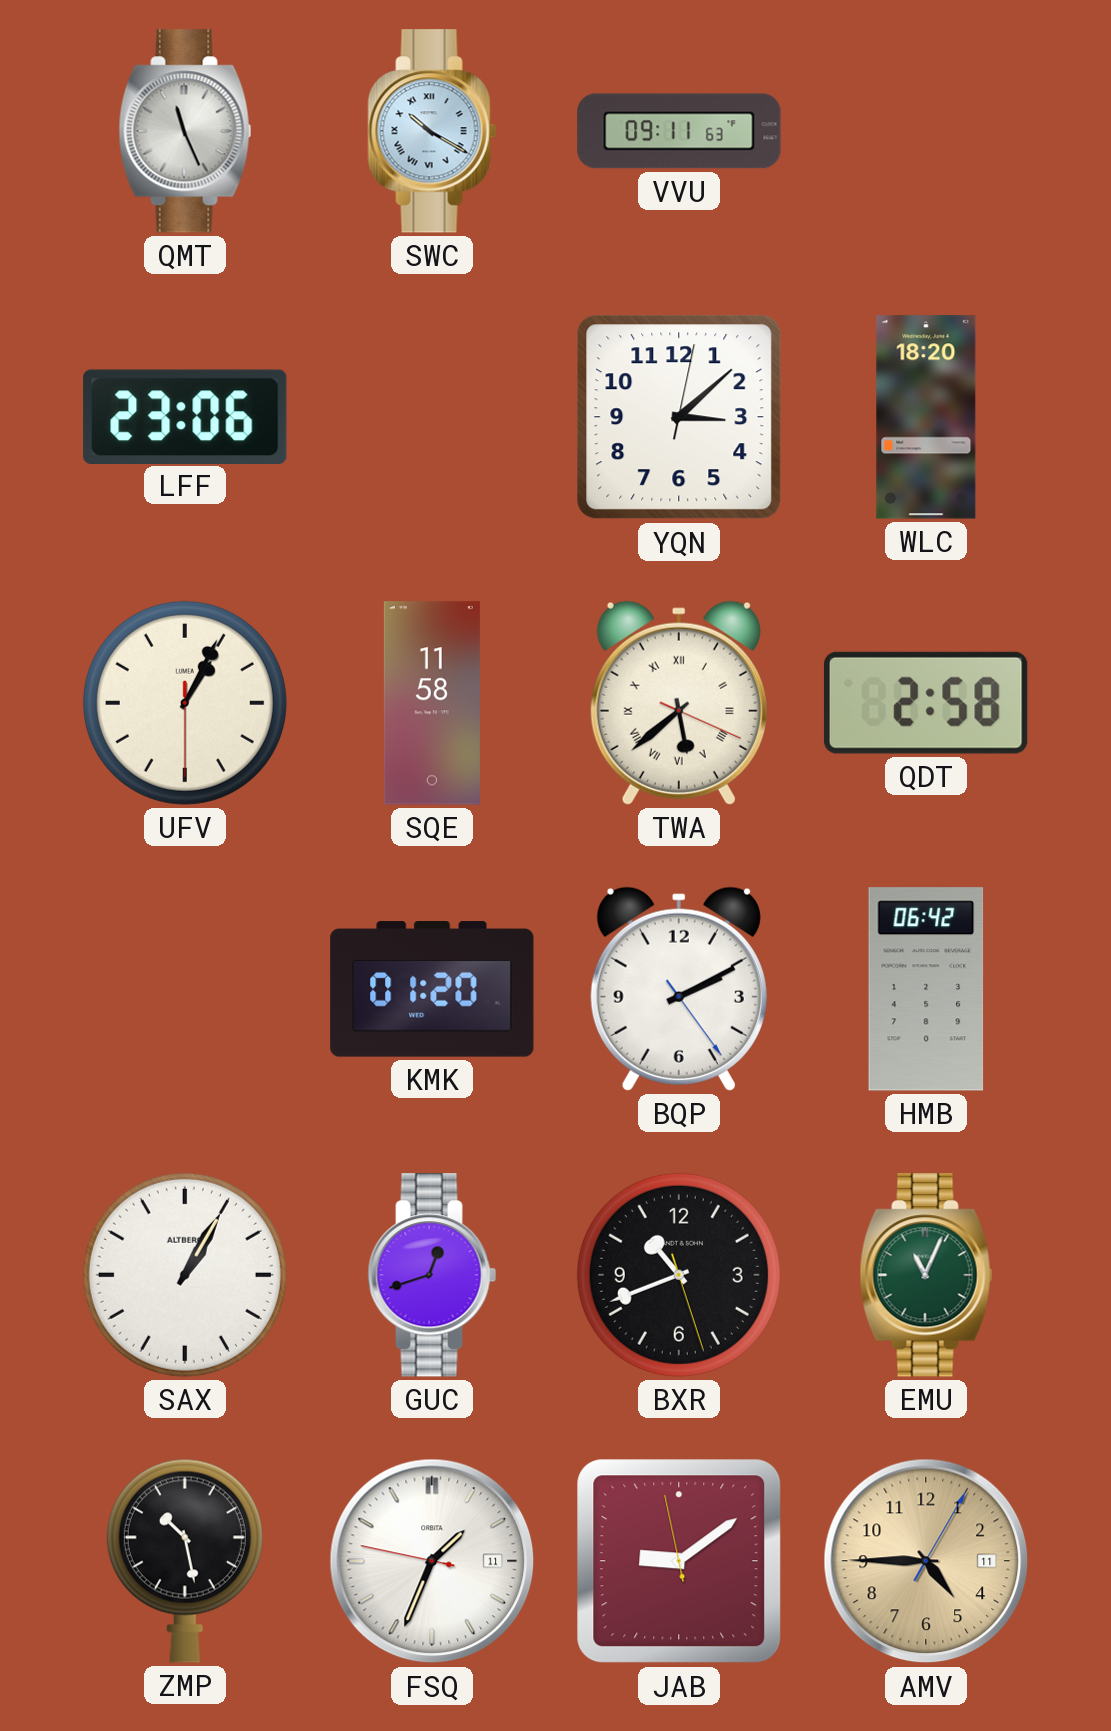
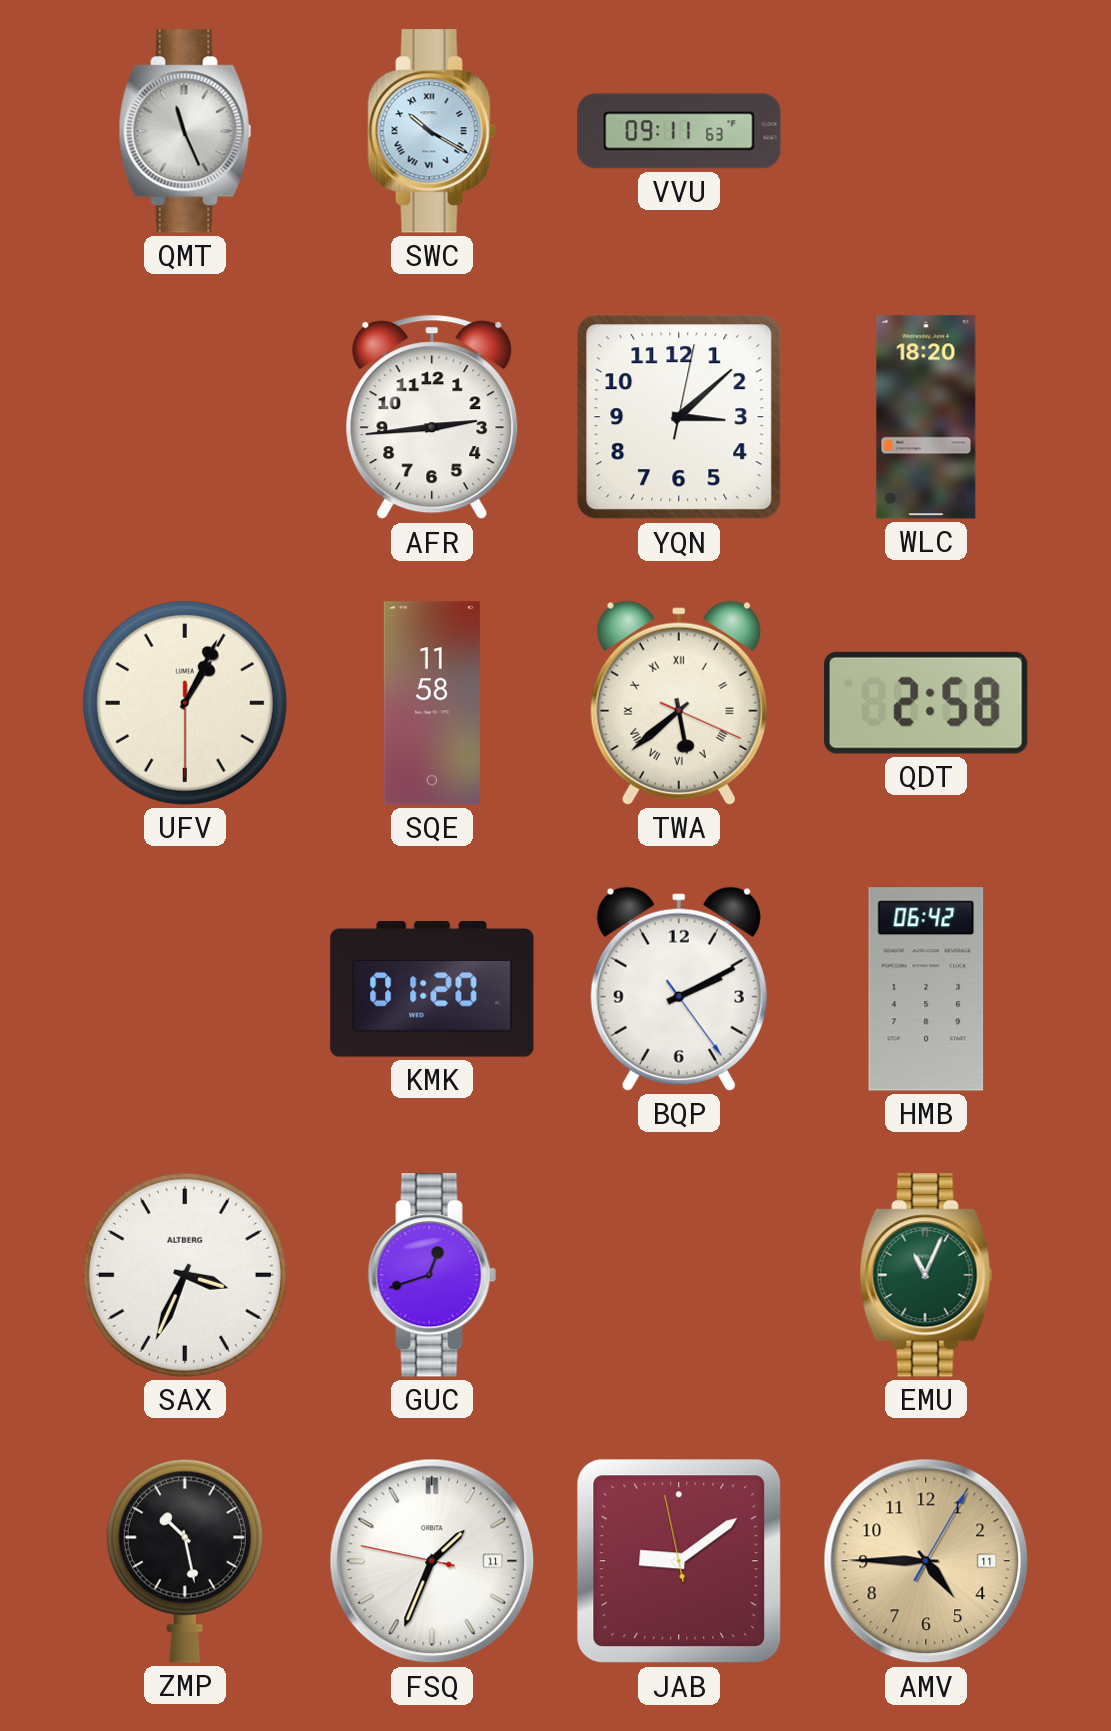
LFF: 23:06 -> none (185, 416)
AFR: none -> 2:44 (432, 417)
SAX: 1:05 -> 3:34 (185, 1275)
BXR: 10:41 -> none (679, 1275)
